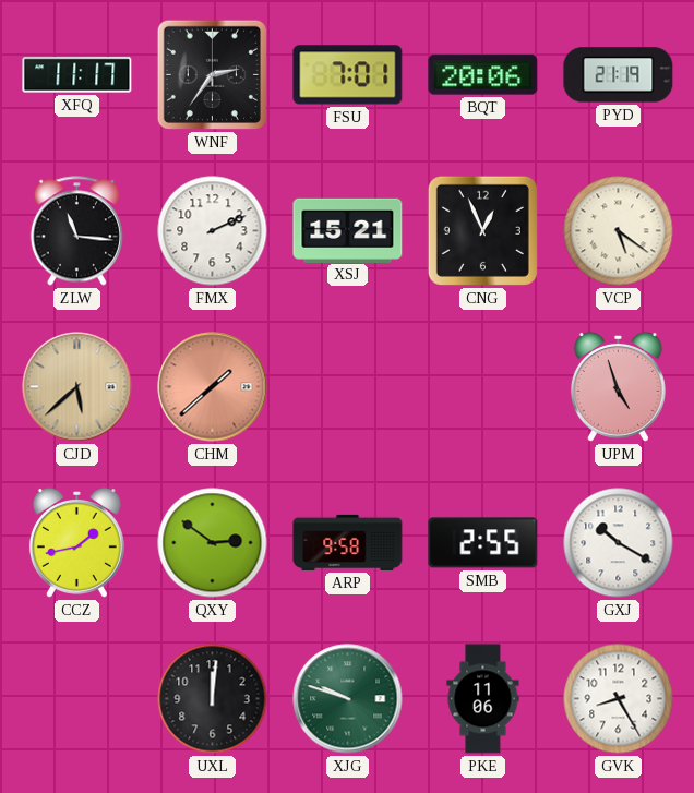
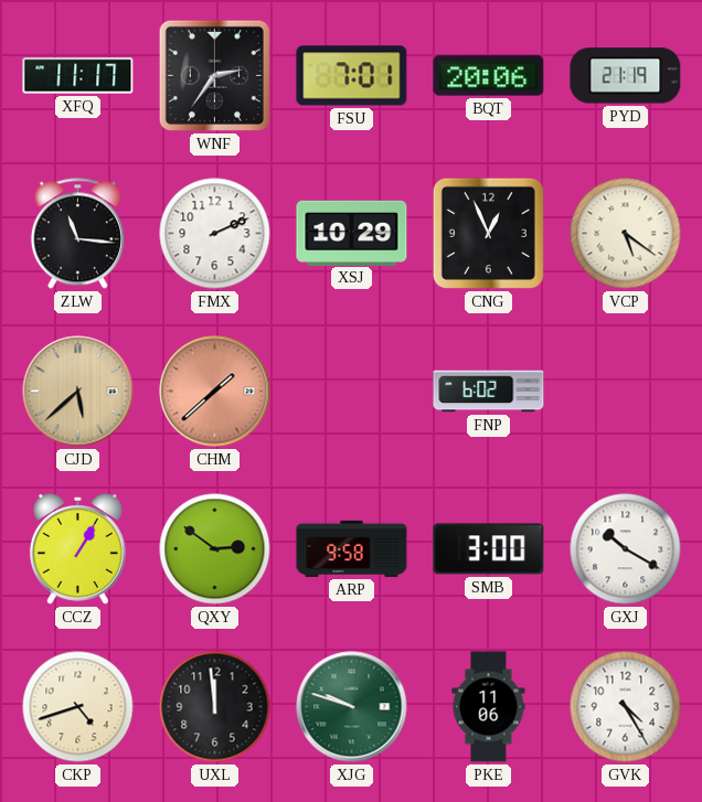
XSJ: 15:21 -> 10:29 (352, 233)
FNP: none -> 6:02 (489, 392)
UPM: 4:57 -> none (618, 386)
CCZ: 1:43 -> 1:05 (77, 548)
SMB: 2:55 -> 3:00 (489, 549)
CKP: none -> 4:42 (78, 707)
UXL: 12:01 -> 11:59 (215, 707)
GVK: 8:25 -> 4:25 (626, 707)
